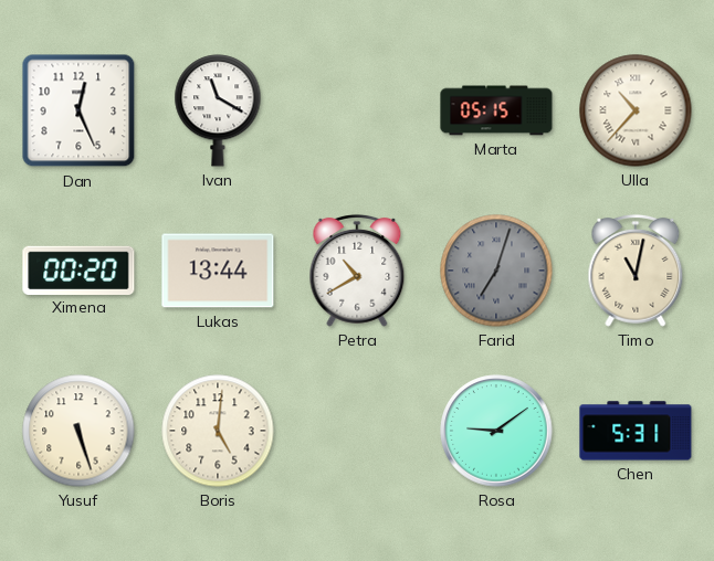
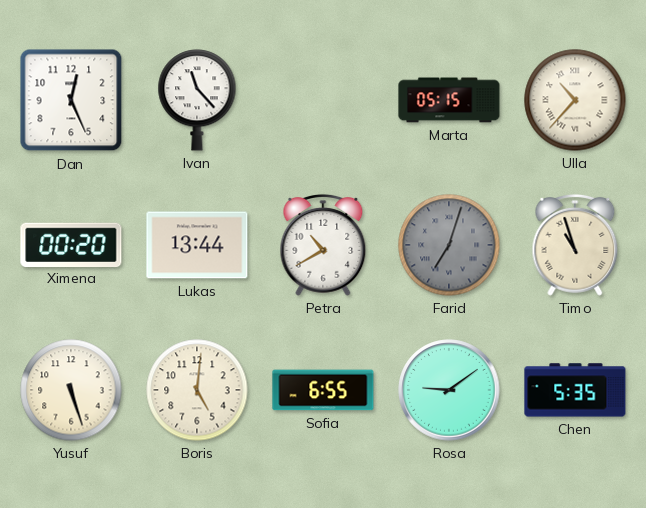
Ivan: 11:20 -> 11:23 (197, 100)
Timo: 11:02 -> 10:57 (575, 245)
Sofia: none -> 6:55 (323, 390)
Chen: 5:31 -> 5:35 (575, 390)
